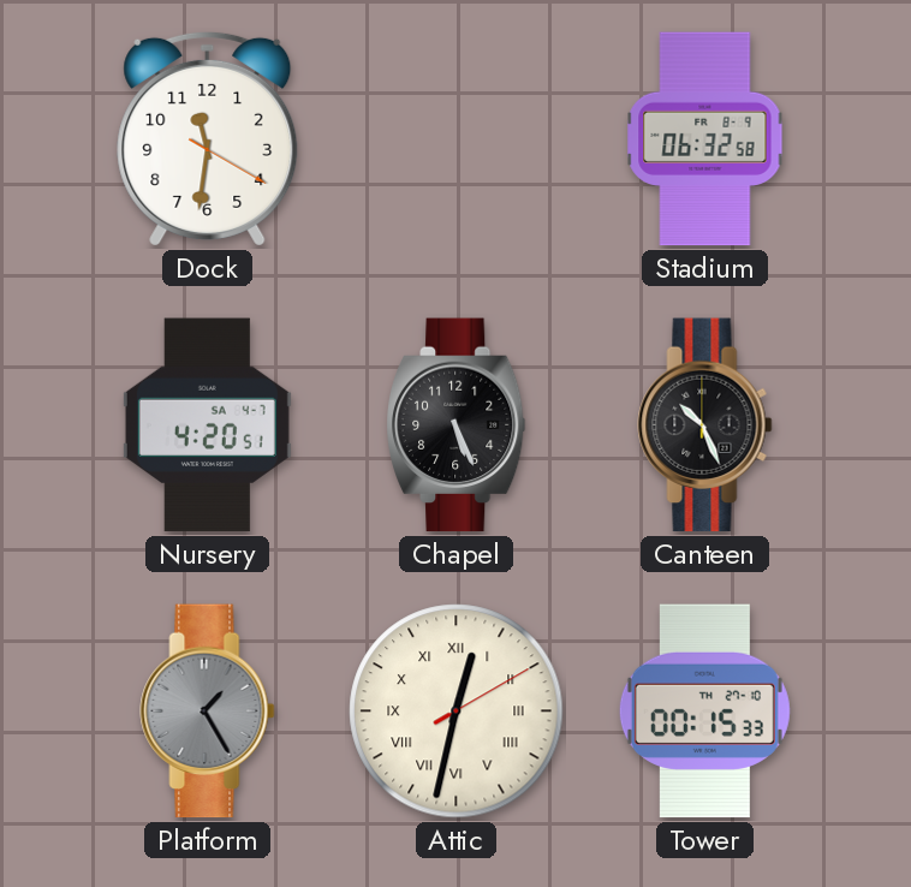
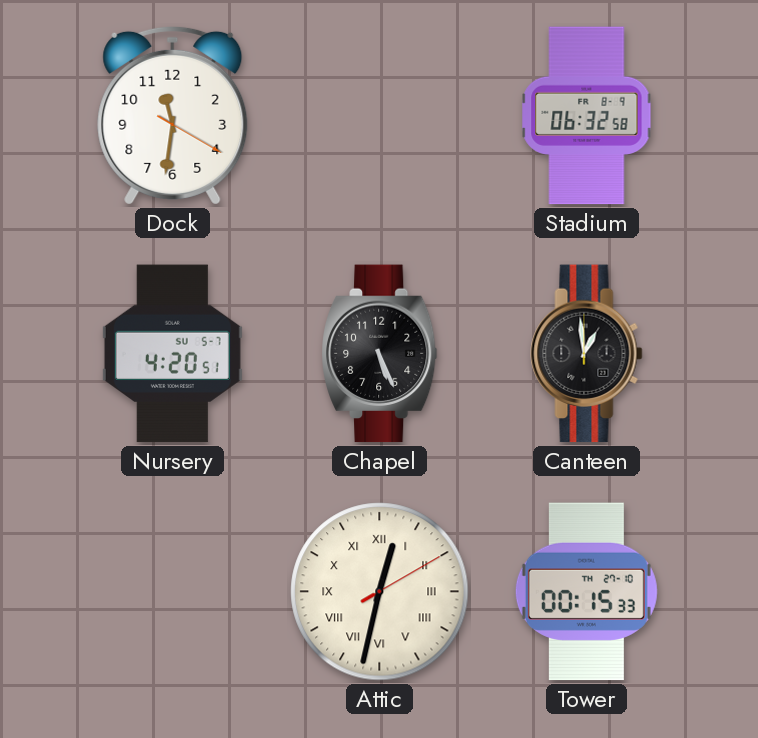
Nursery date: SA 4-7 -> SU 5-7 (172, 354)
Canteen: 10:26 -> 12:59 (587, 354)
Platform: 1:25 -> none (208, 712)
